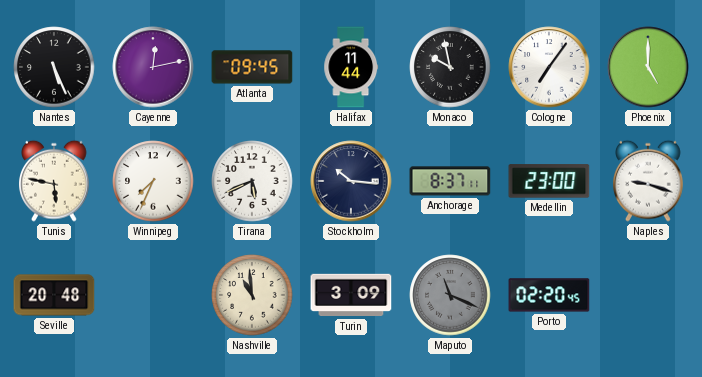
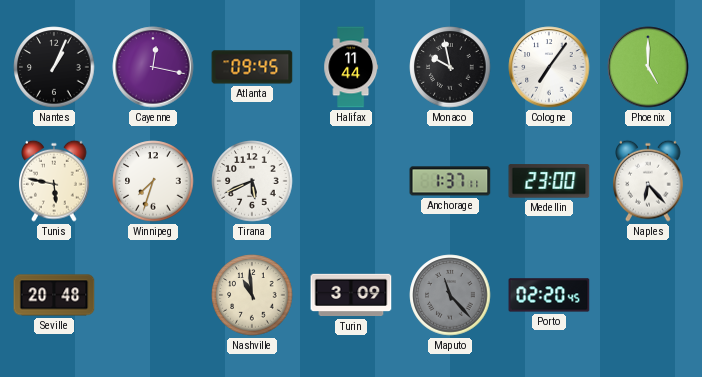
Nantes: 5:26 -> 1:04 (54, 67)
Cayenne: 12:13 -> 12:17 (153, 67)
Winnipeg: 7:34 -> 7:33 (153, 181)
Stockholm: 10:16 -> none (351, 181)
Anchorage: 8:37 -> 1:37 (450, 181)
Naples: 9:18 -> 6:23 (648, 181)
Maputo: 11:19 -> 11:23 (450, 295)
